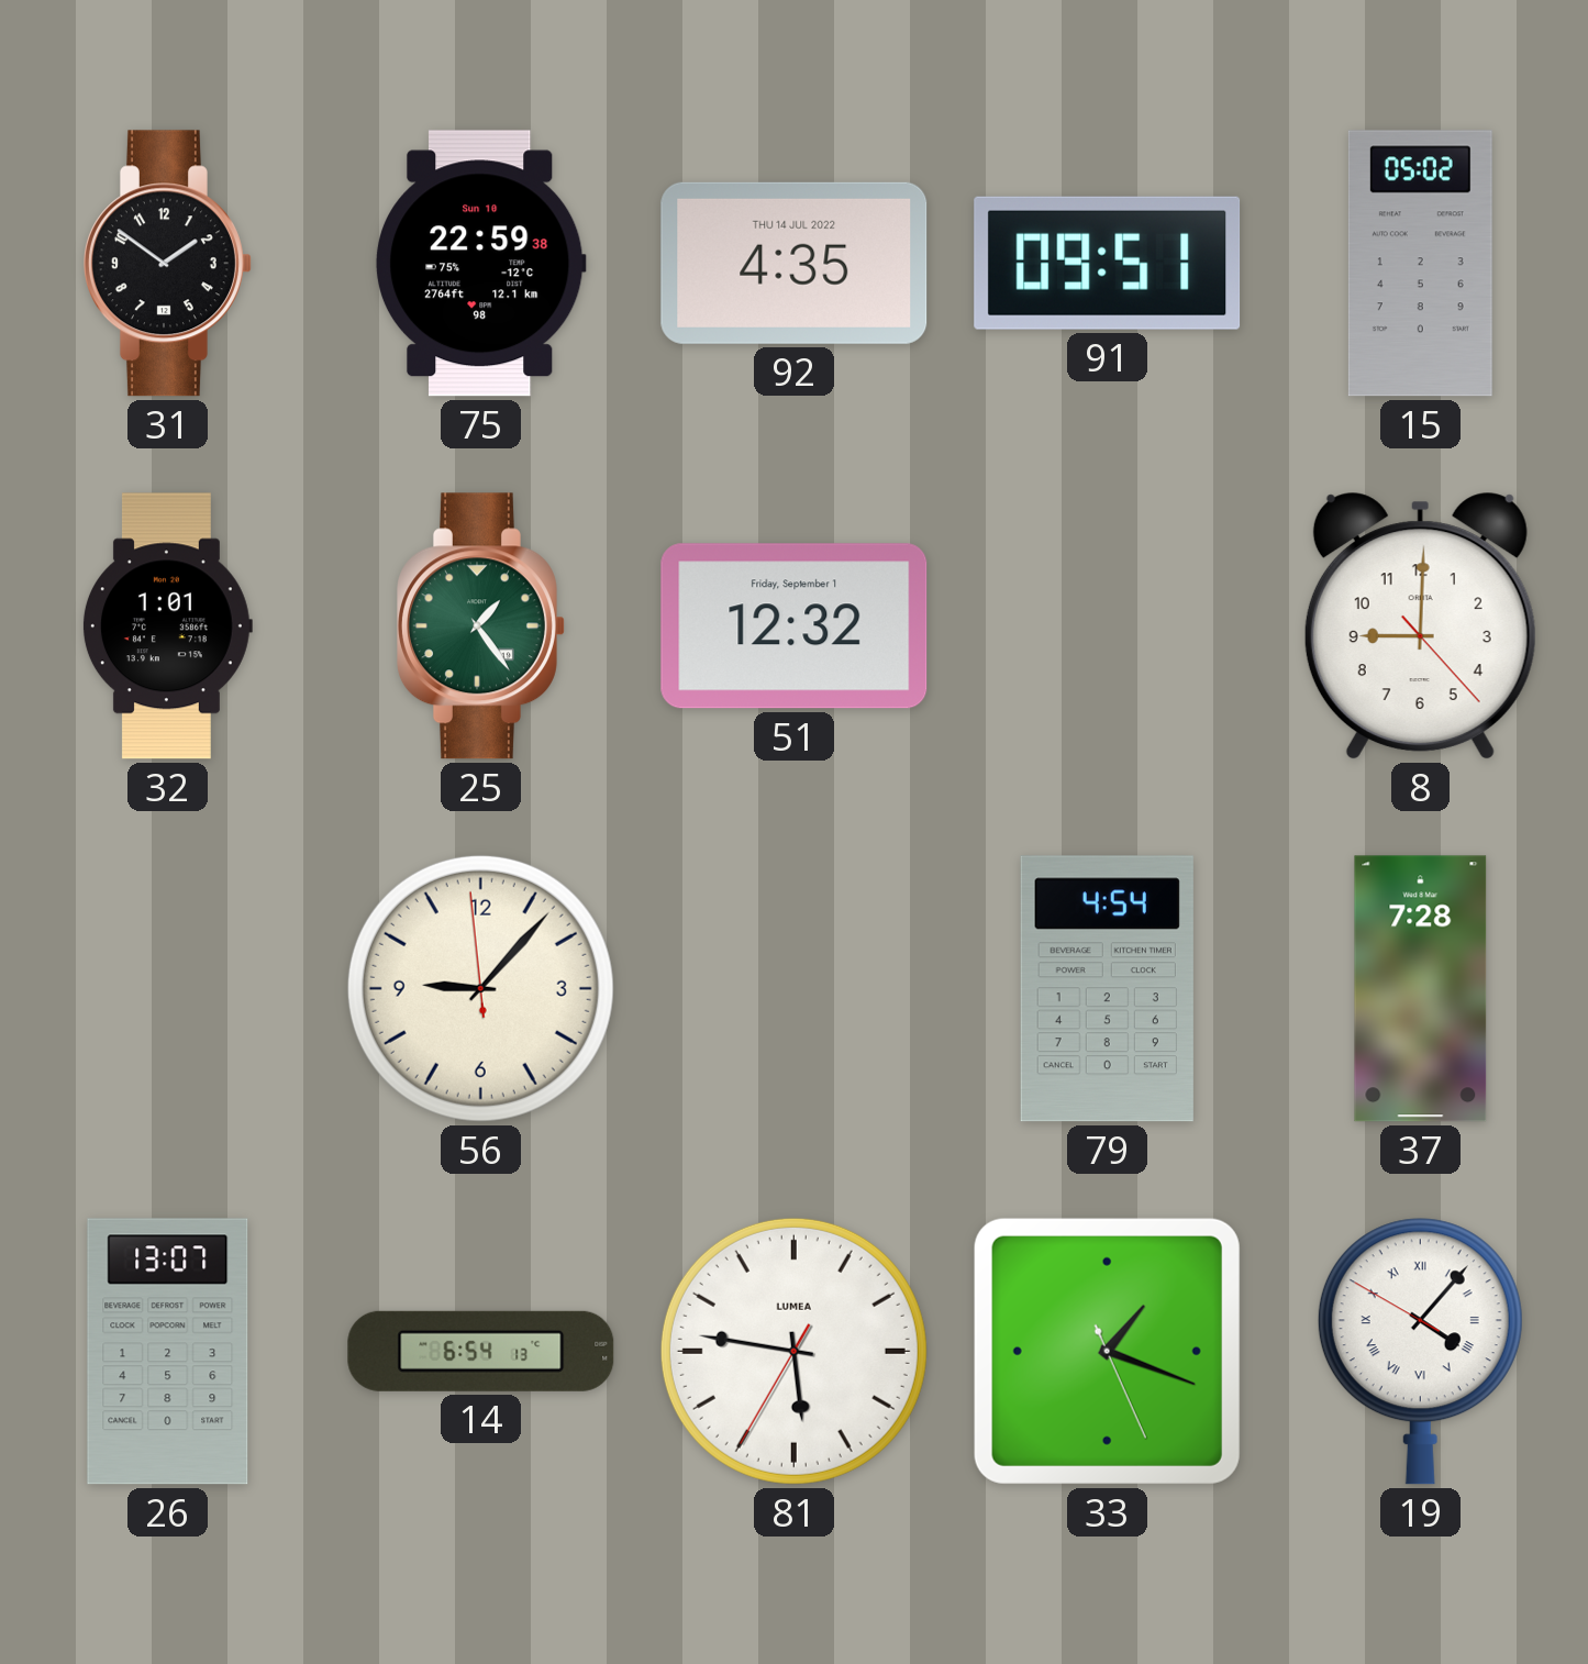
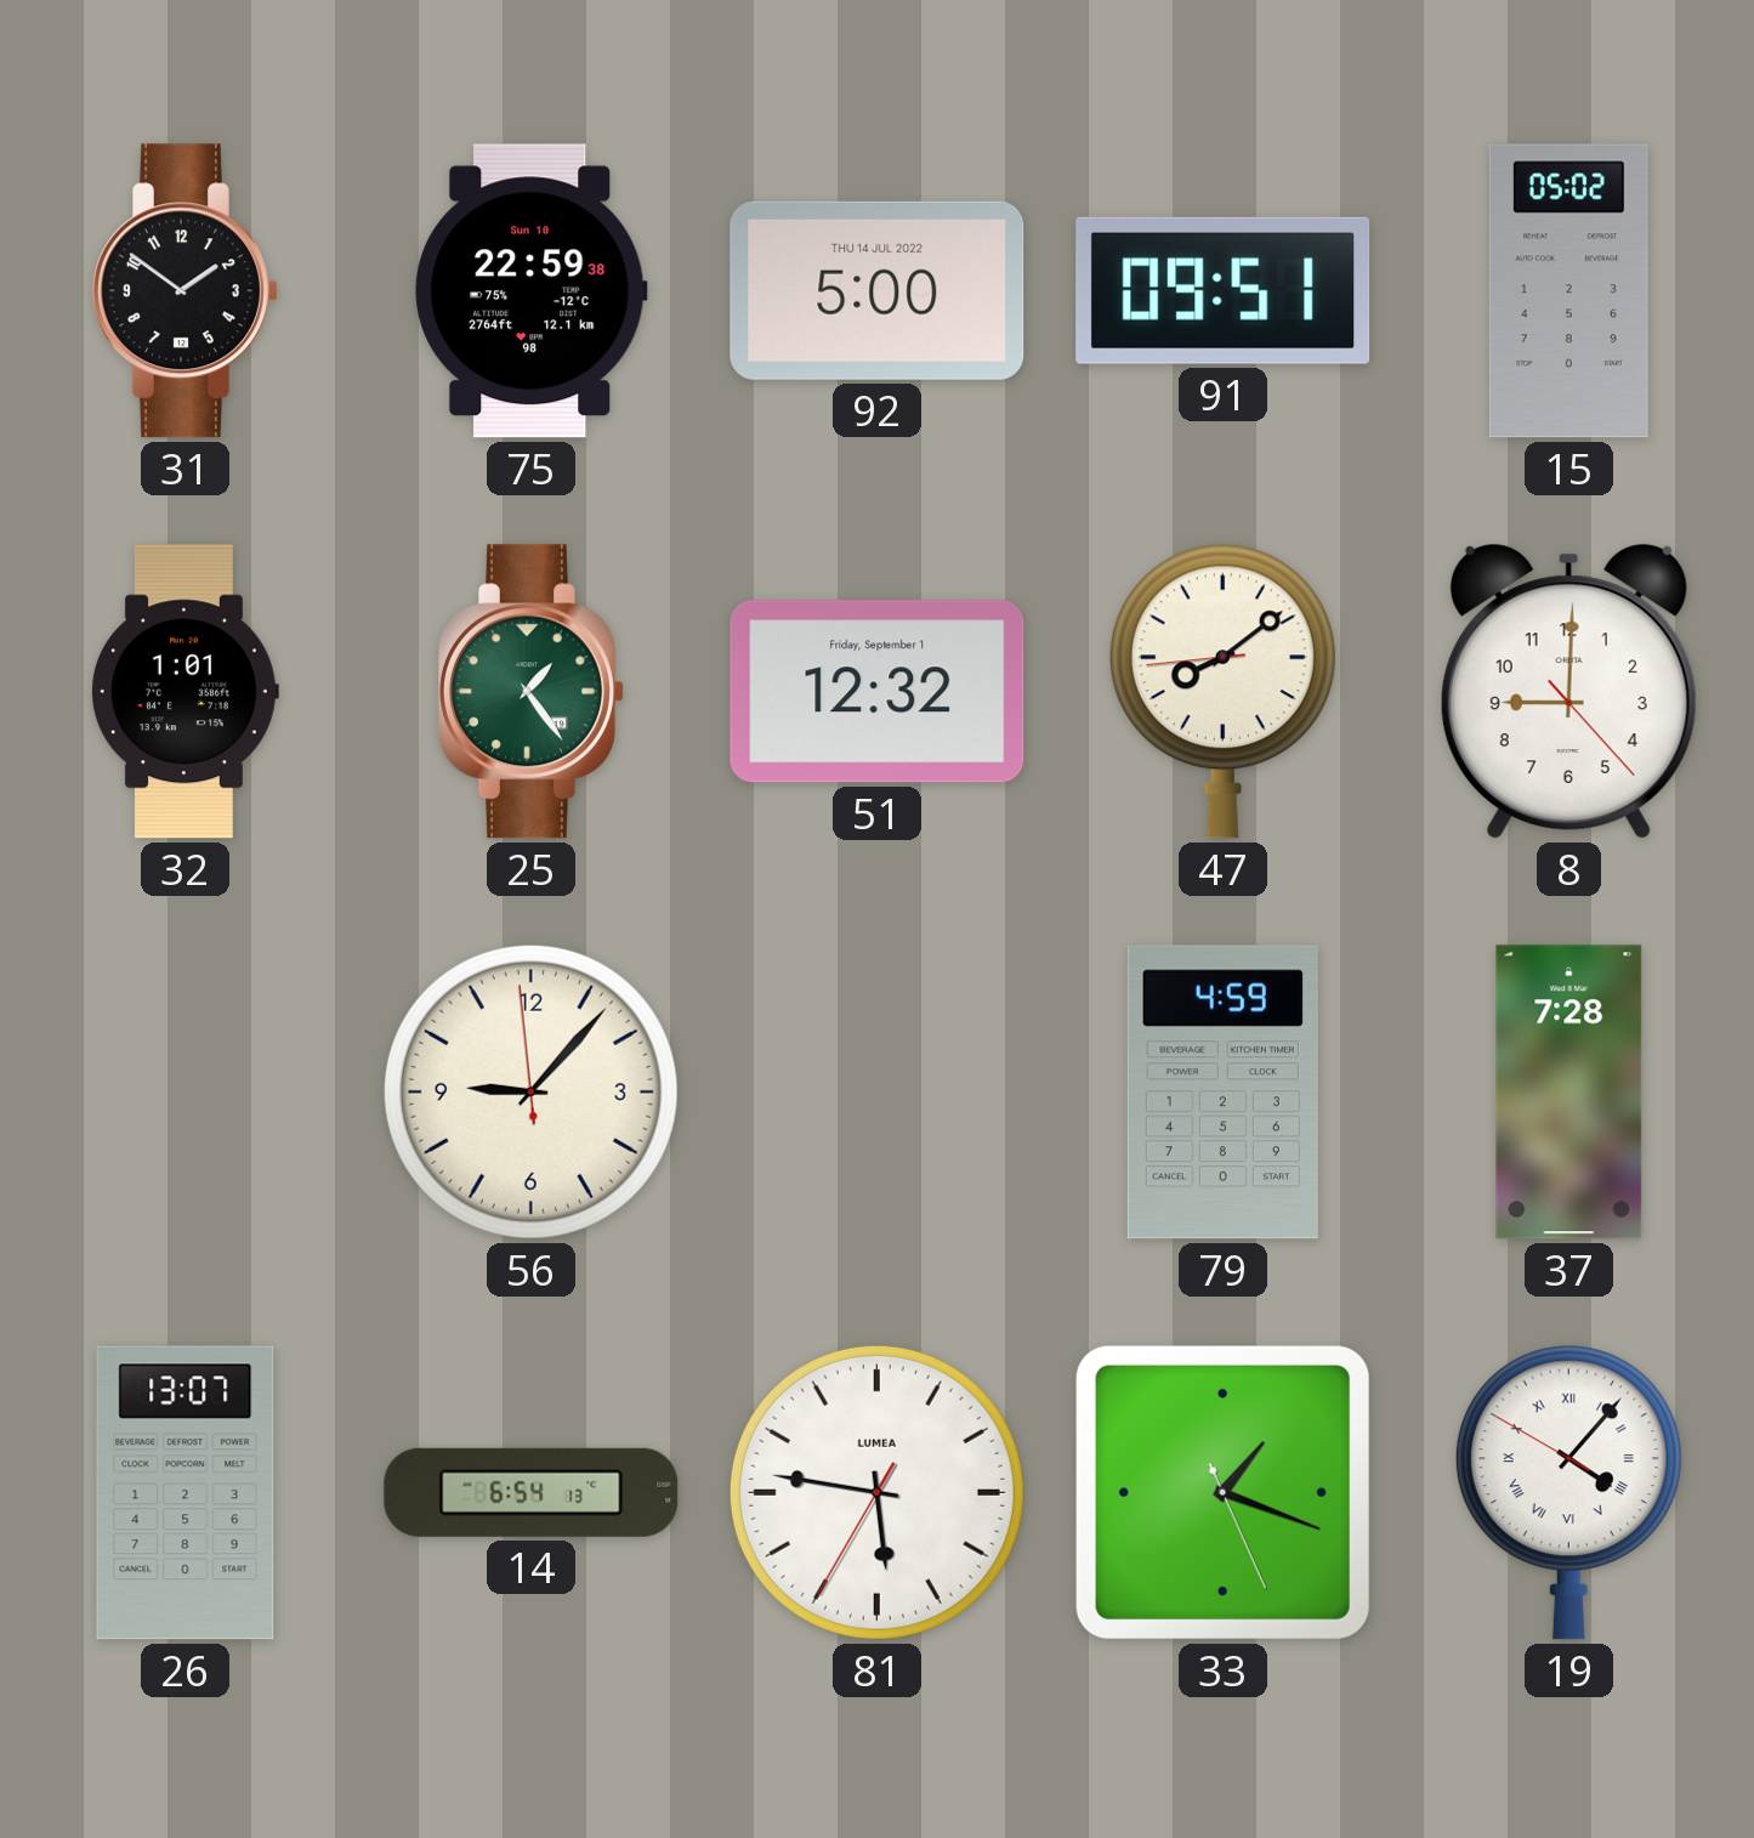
92: 4:35 -> 5:00 (878, 290)
47: none -> 8:08 (1222, 692)
79: 4:54 -> 4:59 (1222, 1093)
